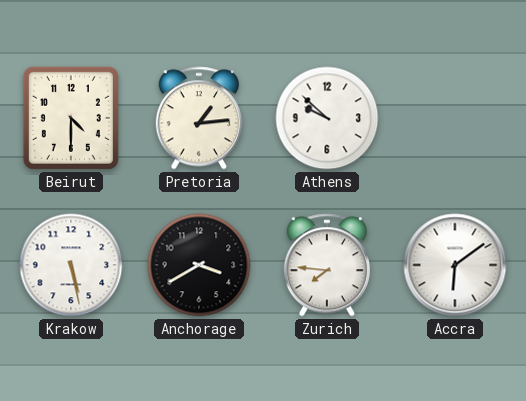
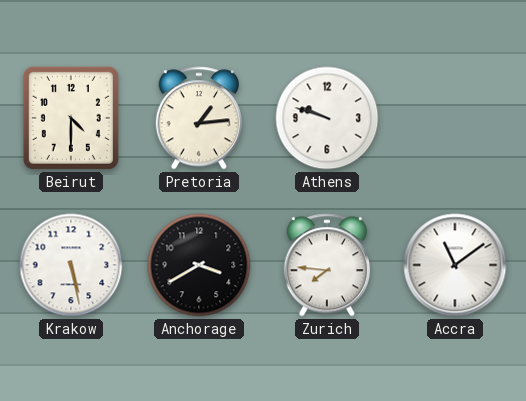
Athens: 9:52 -> 9:48 (327, 118)
Accra: 6:09 -> 11:09 (455, 265)
